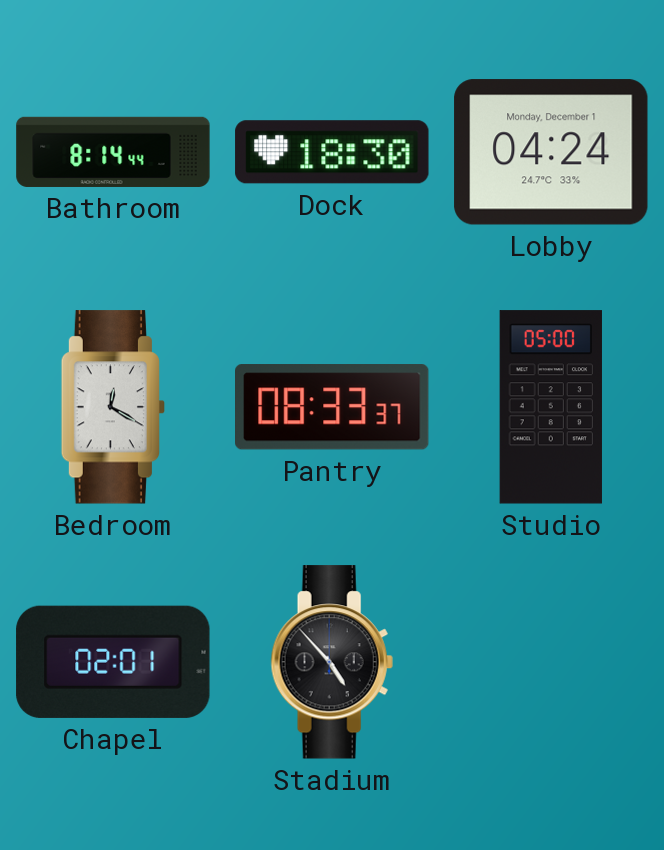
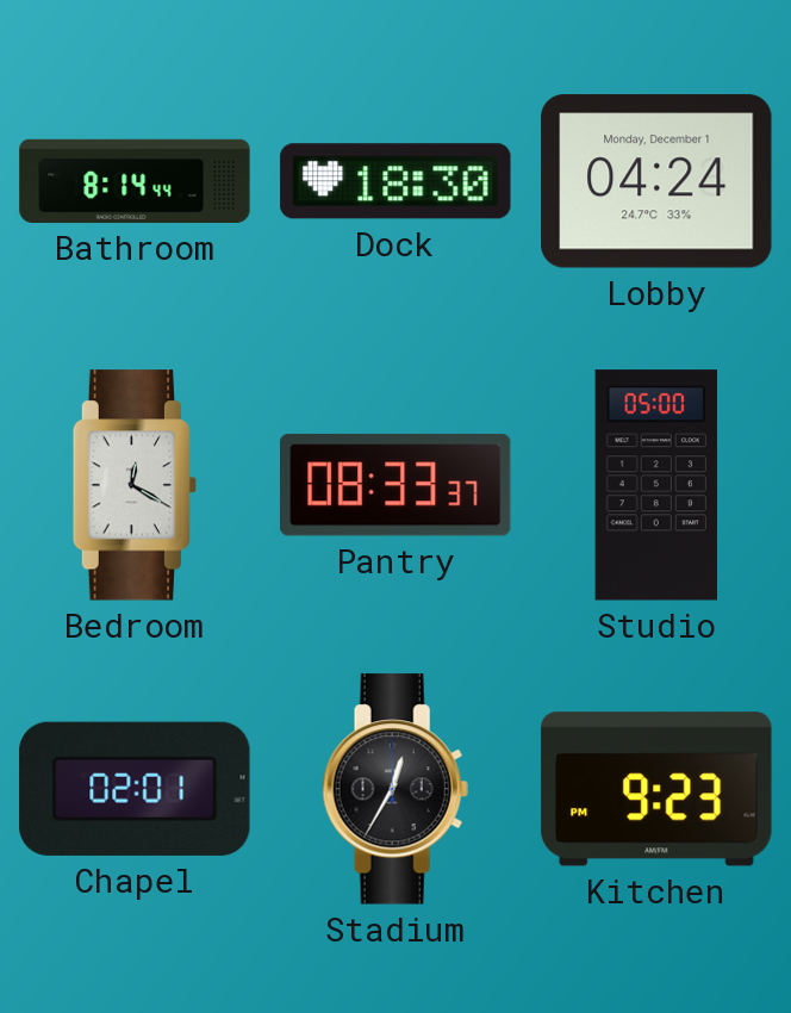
Stadium: 4:53 -> 12:35 (395, 789)
Kitchen: none -> 9:23 (656, 789)
